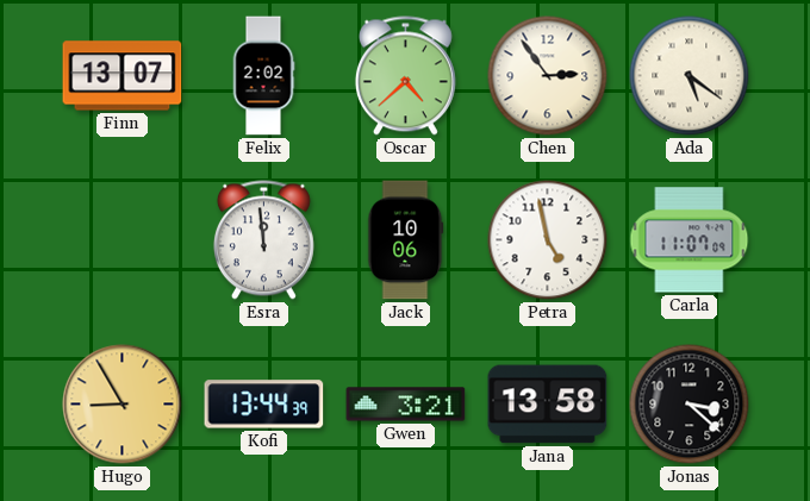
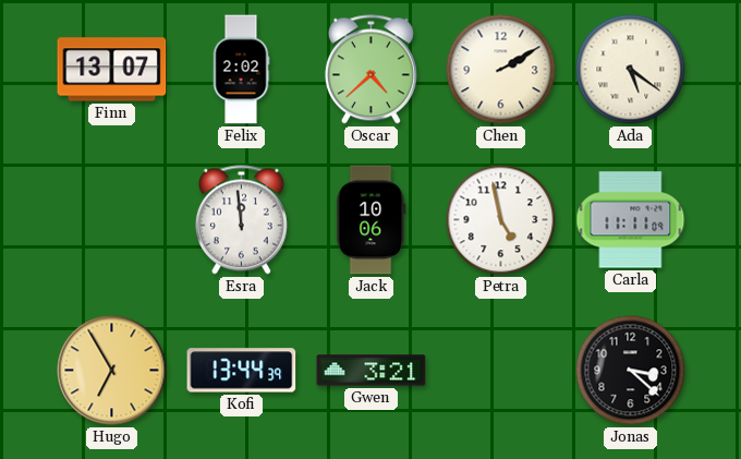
Chen: 2:54 -> 2:10 (501, 70)
Carla: 11:07 -> 11:11 (631, 220)
Hugo: 8:55 -> 6:55 (112, 371)
Jana: 13:58 -> none (548, 405)
